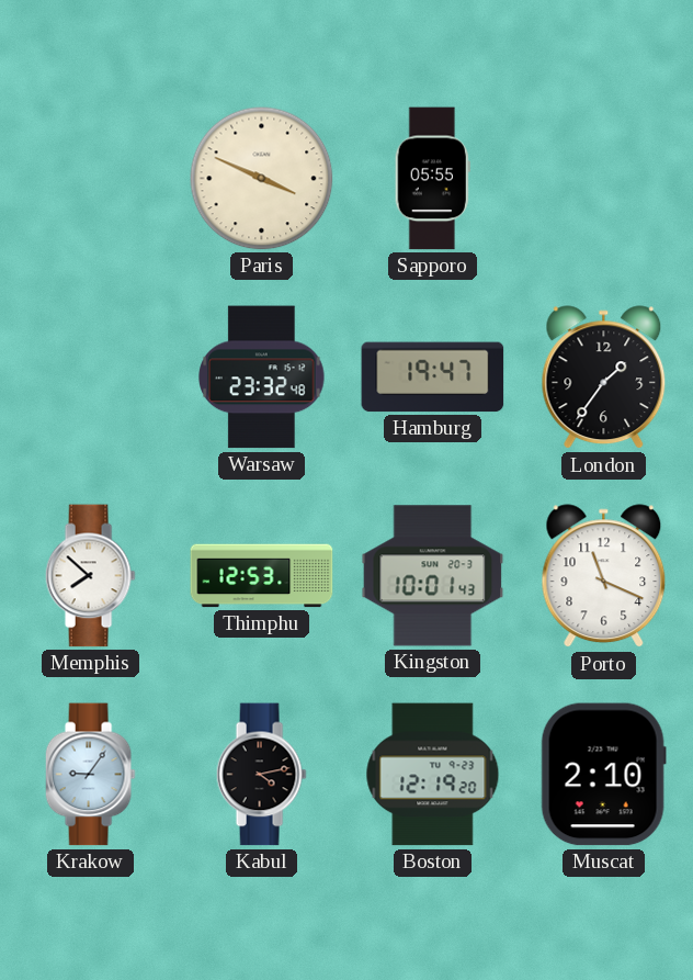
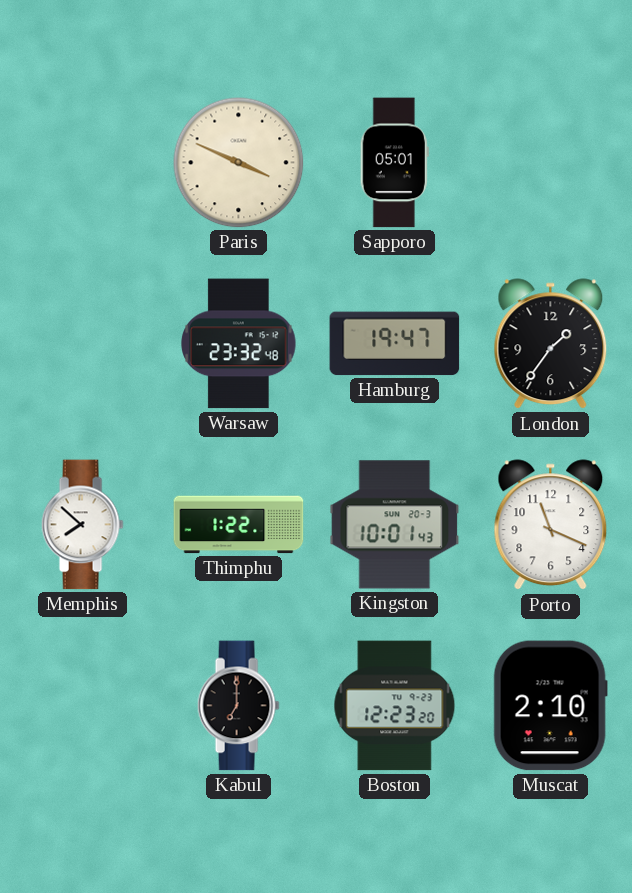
Sapporo: 05:55 -> 05:01 (394, 163)
Thimphu: 12:53 -> 1:22 (239, 525)
Krakow: 9:06 -> none (90, 775)
Kabul: 4:13 -> 7:00 (238, 706)
Boston: 12:19 -> 12:23 (395, 706)
